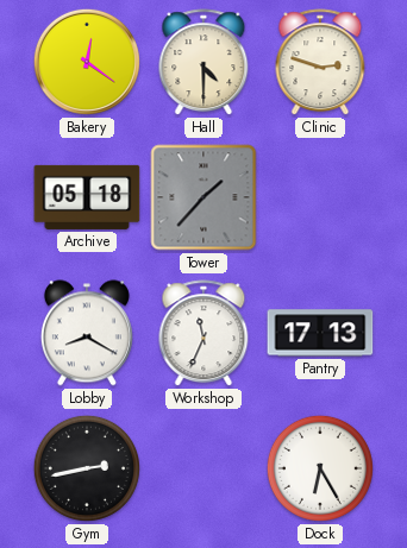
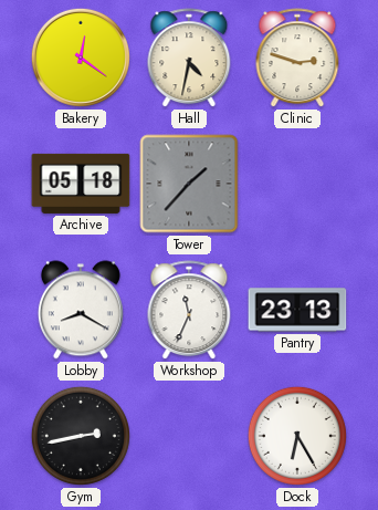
Hall: 4:30 -> 4:32 (189, 59)
Pantry: 17:13 -> 23:13 (297, 310)
